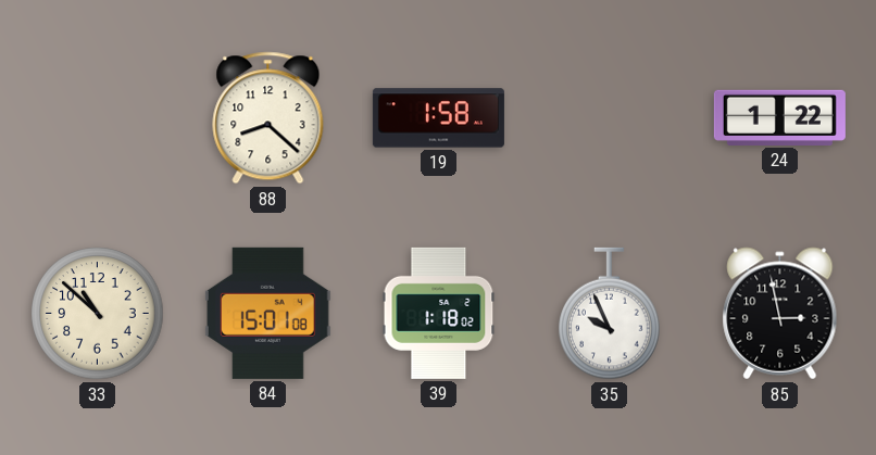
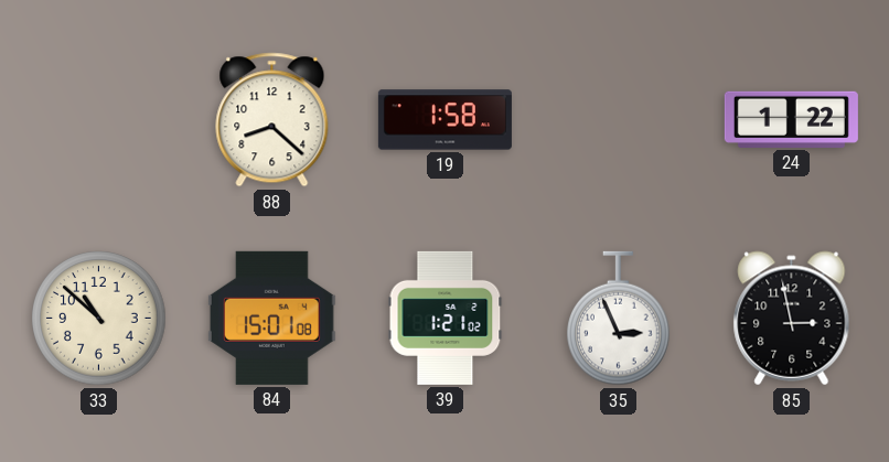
39: 1:18 -> 1:21 (446, 318)
35: 9:56 -> 2:56 (619, 319)
